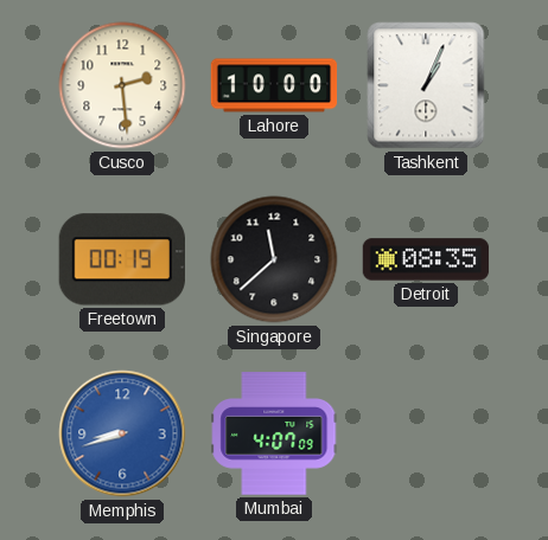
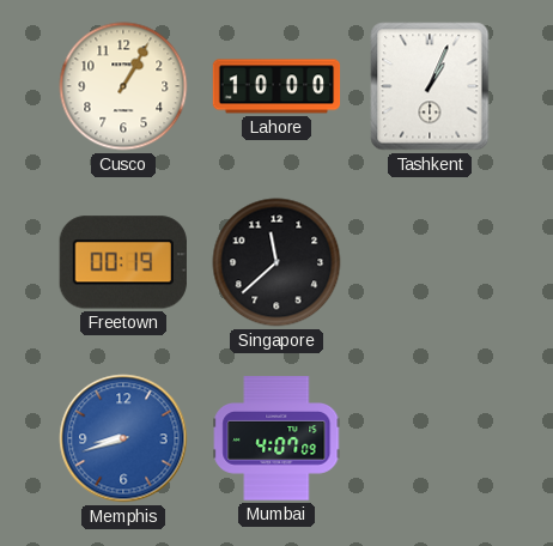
Cusco: 2:29 -> 1:05 (123, 86)
Detroit: 08:35 -> none (426, 259)
